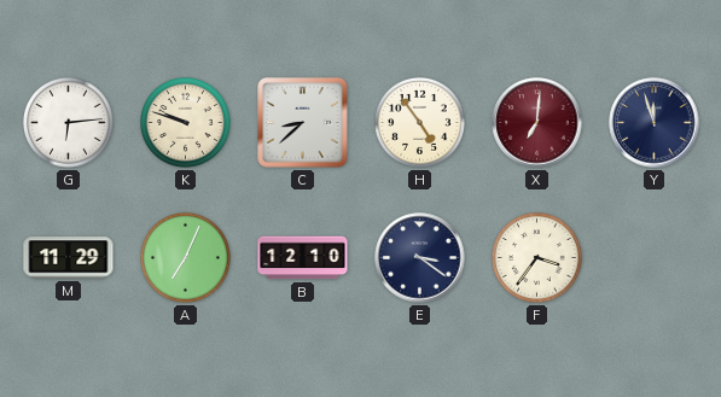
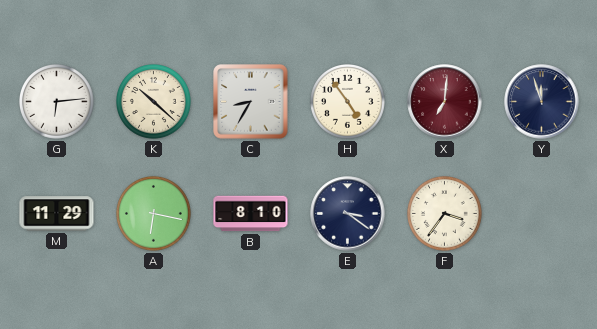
K: 9:48 -> 10:22 (154, 102)
C: 8:38 -> 8:35 (251, 102)
A: 7:04 -> 6:17 (154, 214)
B: 12:10 -> 8:10 (251, 214)
